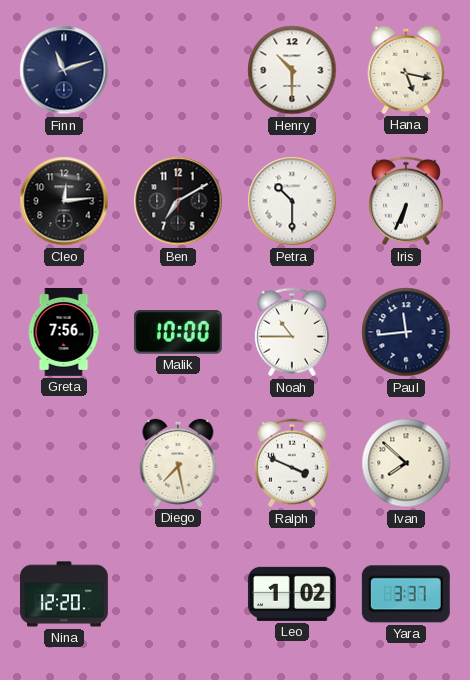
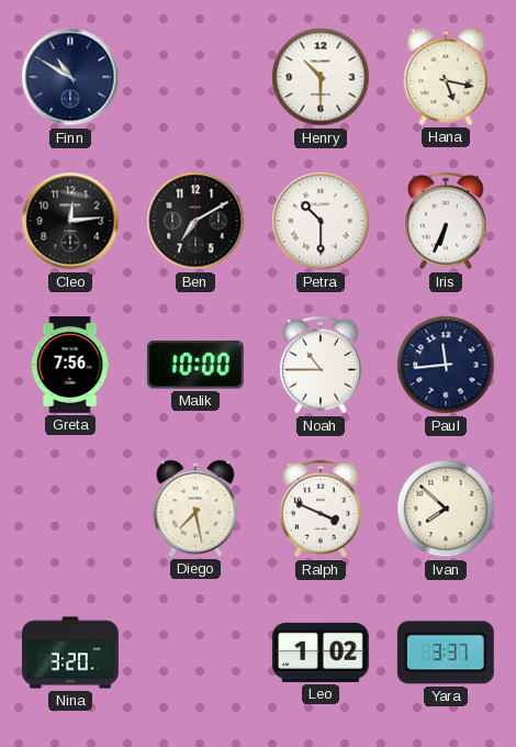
Finn: 11:12 -> 10:50 (70, 77)
Nina: 12:20 -> 3:20 (71, 653)
